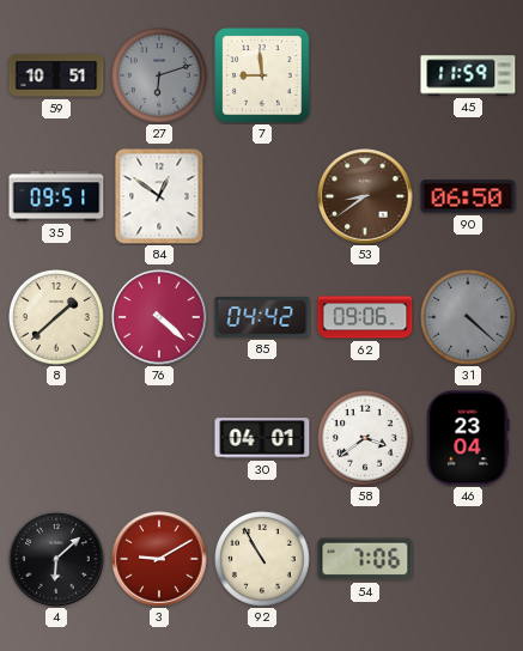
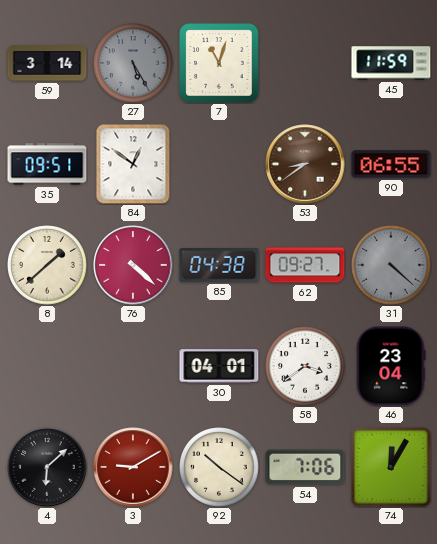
59: 10:51 -> 3:14 (47, 63)
27: 6:12 -> 5:25 (133, 63)
7: 8:59 -> 11:03 (219, 63)
90: 06:50 -> 06:55 (391, 164)
85: 04:42 -> 04:38 (219, 265)
62: 09:06 -> 09:27 (305, 265)
92: 10:55 -> 10:21 (219, 467)
74: none -> 12:05 (392, 468)
